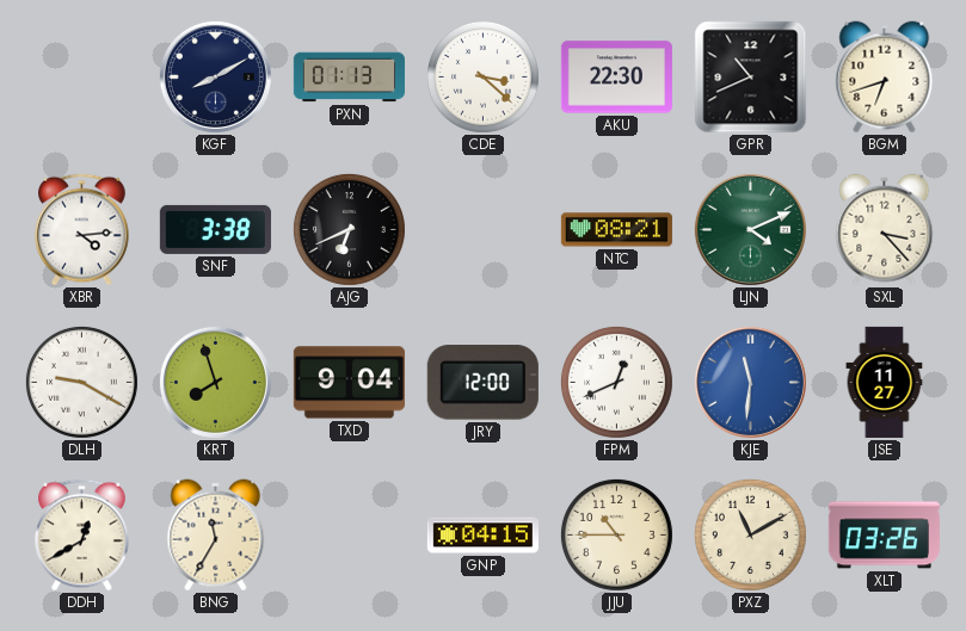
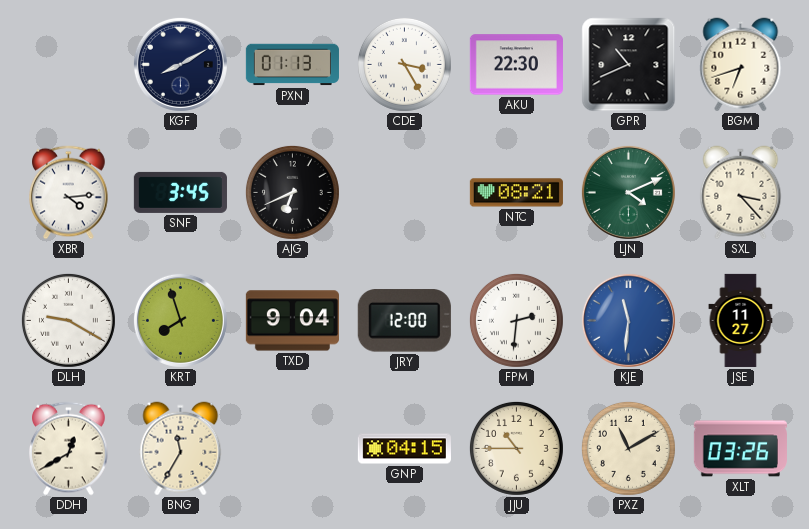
CDE: 3:22 -> 3:25 (404, 64)
SNF: 3:38 -> 3:45 (180, 192)
FPM: 12:41 -> 2:31 (516, 320)
